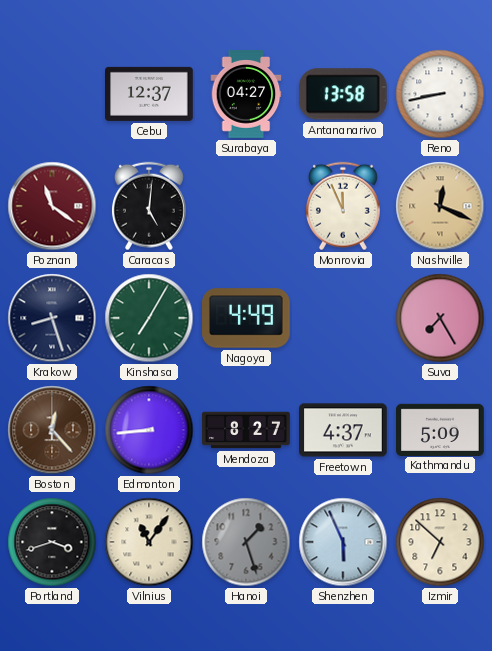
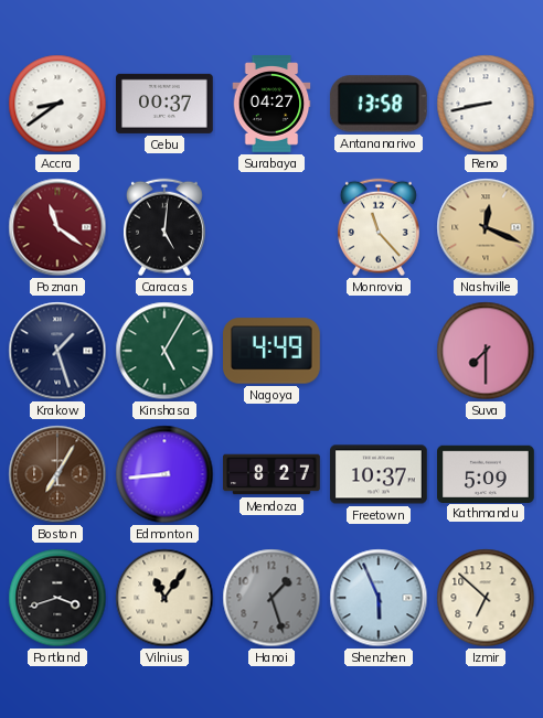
Accra: none -> 8:39 (57, 104)
Cebu: 12:37 -> 00:37 (166, 104)
Monrovia: 11:56 -> 11:23 (379, 227)
Krakow: 8:27 -> 1:27 (57, 351)
Kinshasa: 7:05 -> 5:05 (164, 351)
Suva: 7:25 -> 7:30 (486, 351)
Boston: 12:23 -> 7:05 (57, 474)
Freetown: 4:37 -> 10:37 (380, 474)
